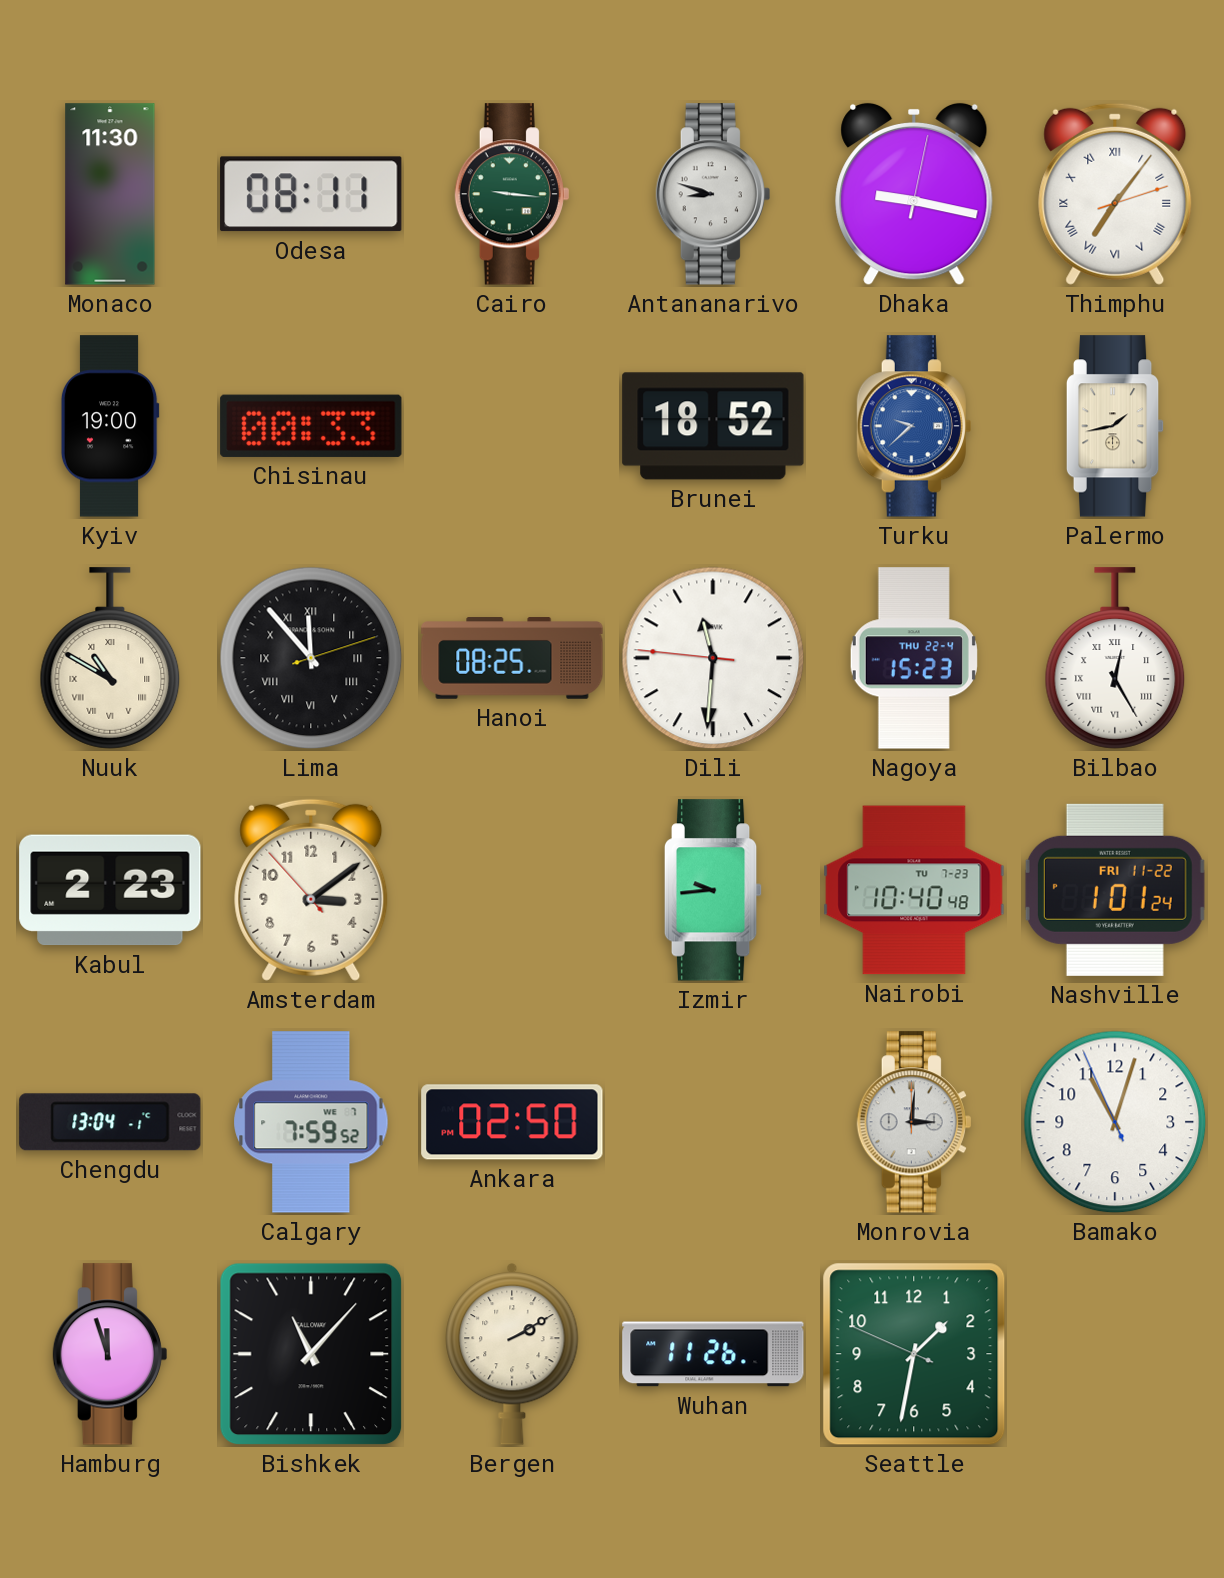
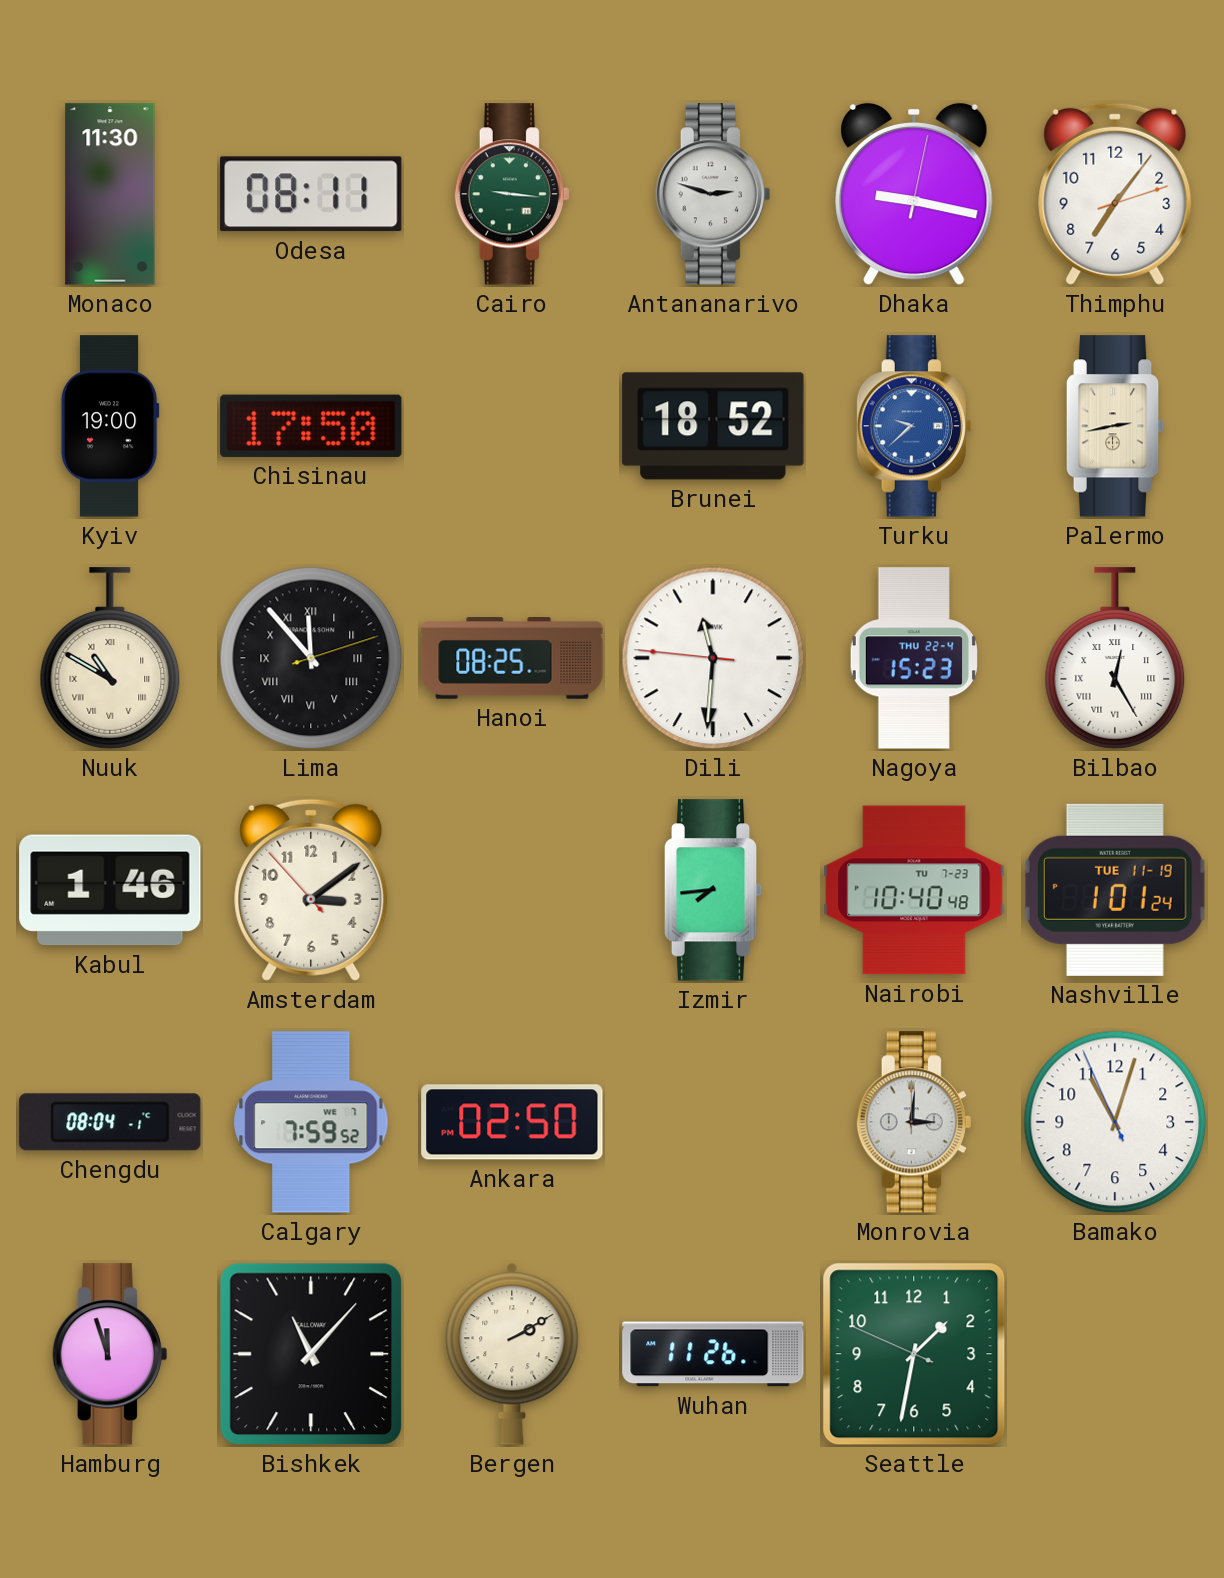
Antananarivo: 8:48 -> 2:48 (713, 194)
Thimphu numerals: Roman -> Arabic (1115, 194)
Chisinau: 00:33 -> 17:50 (311, 426)
Palermo: 1:43 -> 2:43 (1115, 426)
Kabul: 2:23 -> 1:46 (110, 890)
Izmir: 9:44 -> 7:44 (713, 890)
Nashville date: FRI 11-22 -> TUE 11-19 (1115, 890)
Chengdu: 13:04 -> 08:04 (110, 1122)
